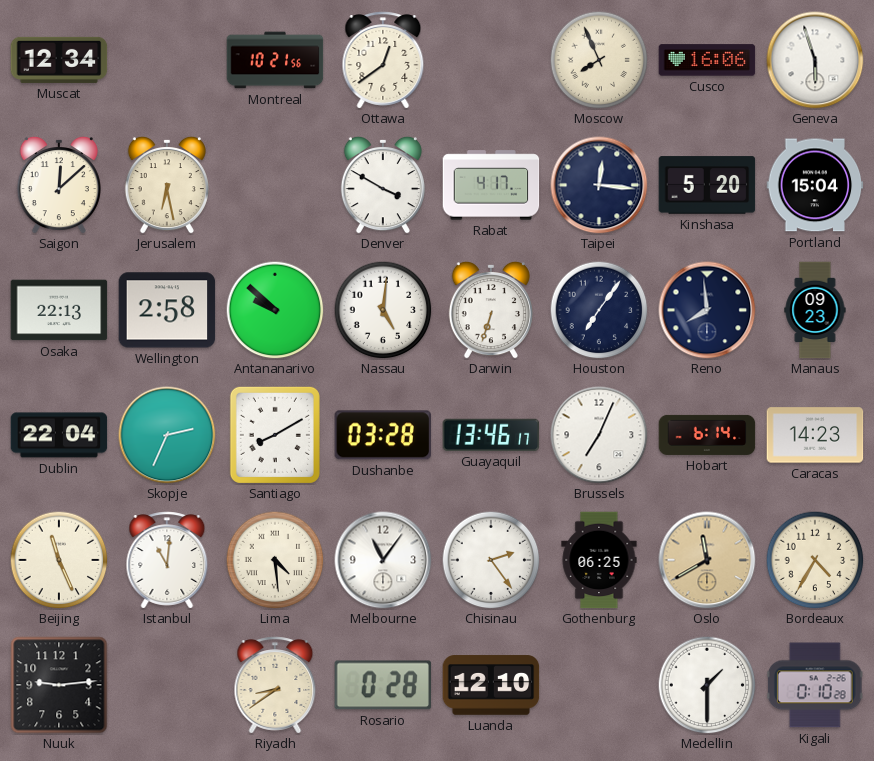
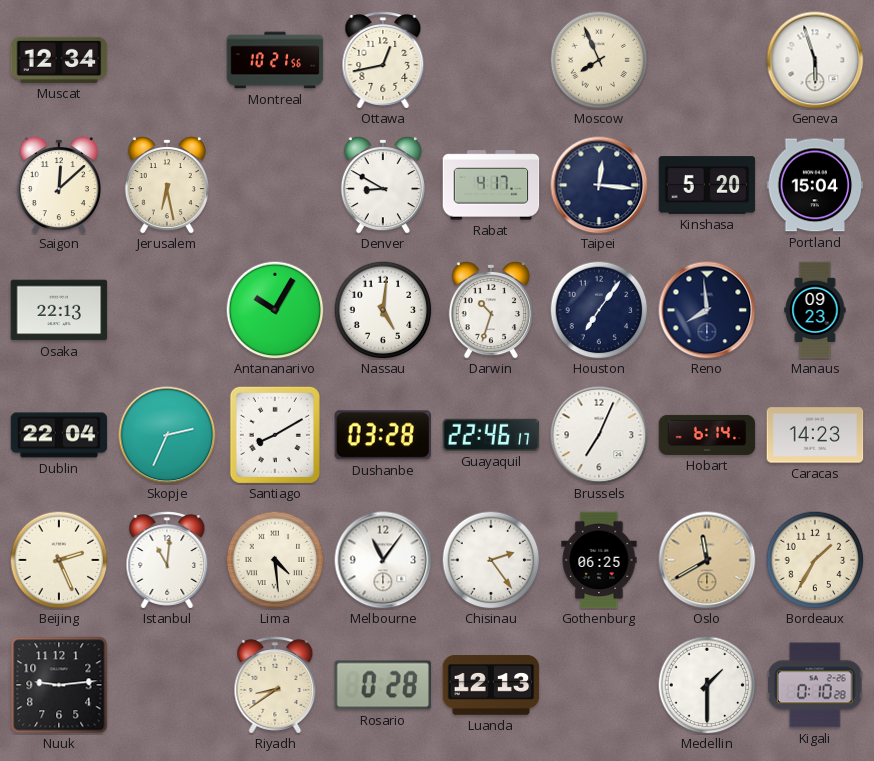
Ottawa: 12:39 -> 12:43 (383, 60)
Cusco: 16:06 -> none (707, 60)
Denver: 3:50 -> 8:50 (383, 185)
Wellington: 2:58 -> none (167, 310)
Antananarivo: 9:52 -> 10:05 (275, 310)
Darwin: 6:33 -> 10:33 (491, 310)
Guayaquil: 13:46 -> 22:46 (491, 435)
Beijing: 11:26 -> 2:26 (59, 560)
Bordeaux: 4:35 -> 1:35 (815, 560)
Luanda: 12:10 -> 12:13 (491, 685)
